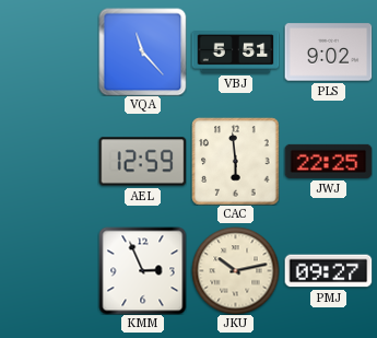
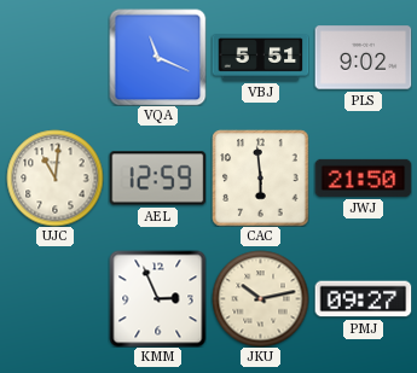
VQA: 11:23 -> 11:19 (157, 57)
UJC: none -> 11:01 (54, 177)
JWJ: 22:25 -> 21:50 (363, 177)
